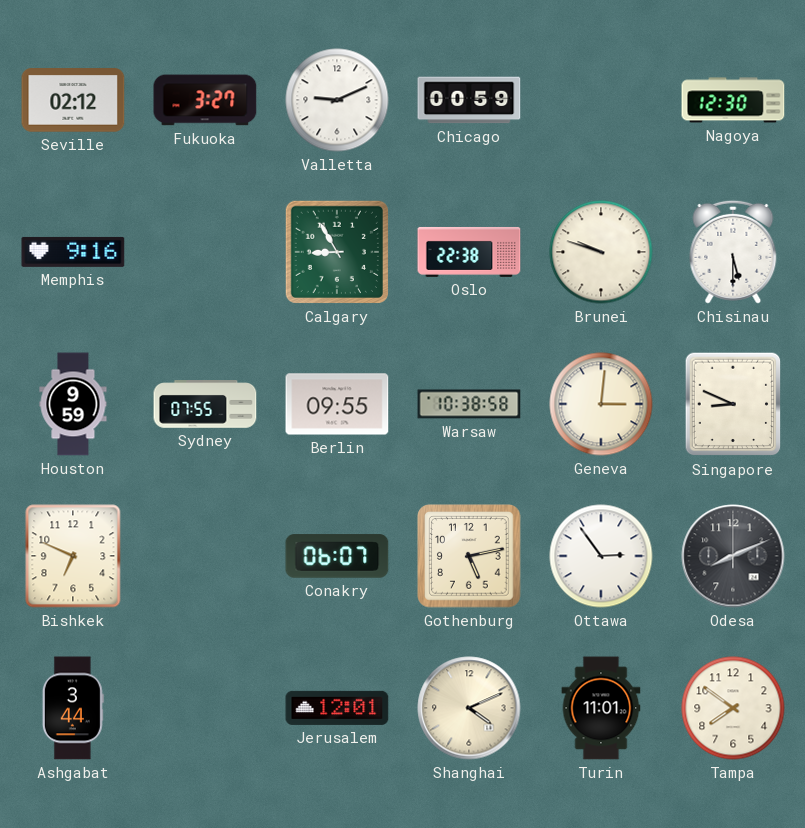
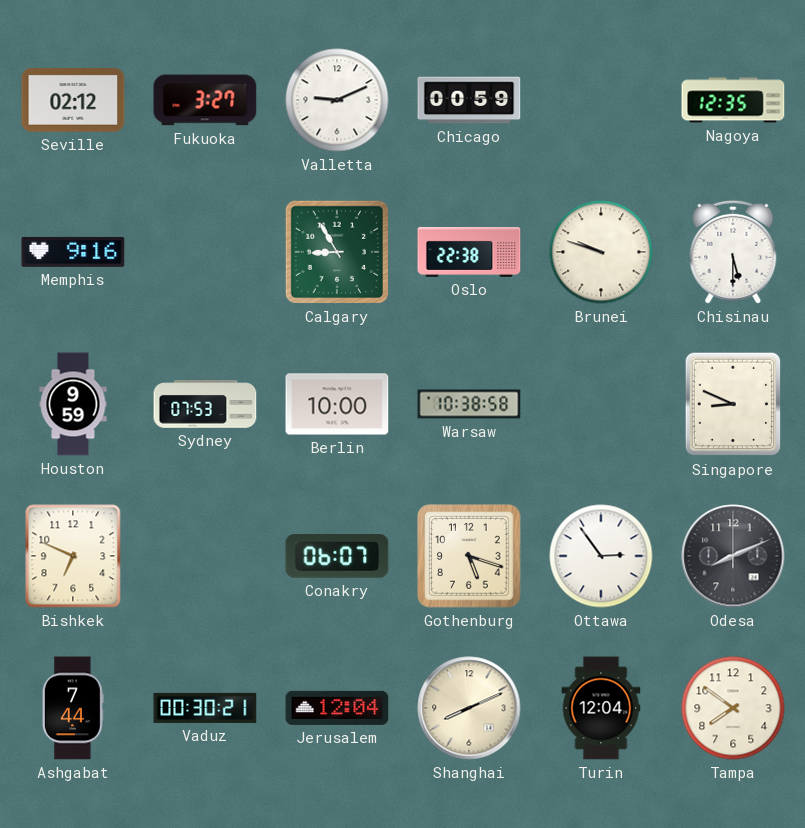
Nagoya: 12:30 -> 12:35 (733, 100)
Sydney: 07:55 -> 07:53 (205, 404)
Berlin: 09:55 -> 10:00 (337, 404)
Geneva: 3:01 -> none (601, 404)
Gothenburg: 5:13 -> 5:18 (469, 556)
Ashgabat: 3:44 -> 7:44 (73, 708)
Vaduz: none -> 00:30 (205, 708)
Jerusalem: 12:01 -> 12:04 (337, 708)
Shanghai: 4:11 -> 8:11 (469, 708)
Turin: 11:01 -> 12:04 (601, 708)
